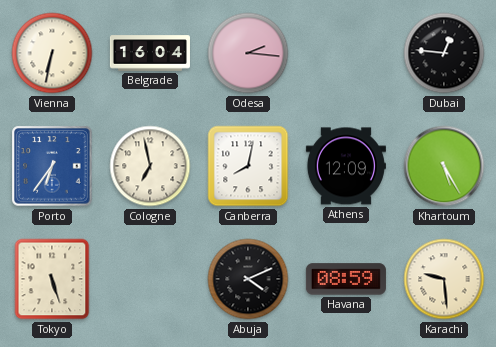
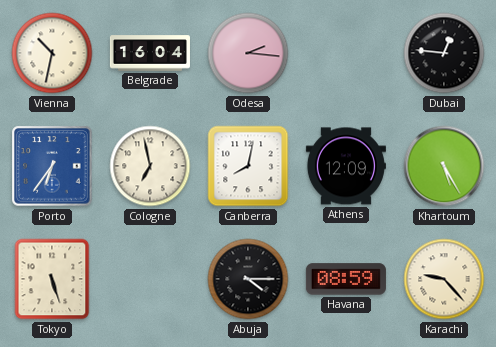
Vienna: 6:32 -> 10:32 (52, 53)
Abuja: 4:11 -> 4:15 (248, 279)
Karachi: 9:29 -> 9:23 (444, 279)
